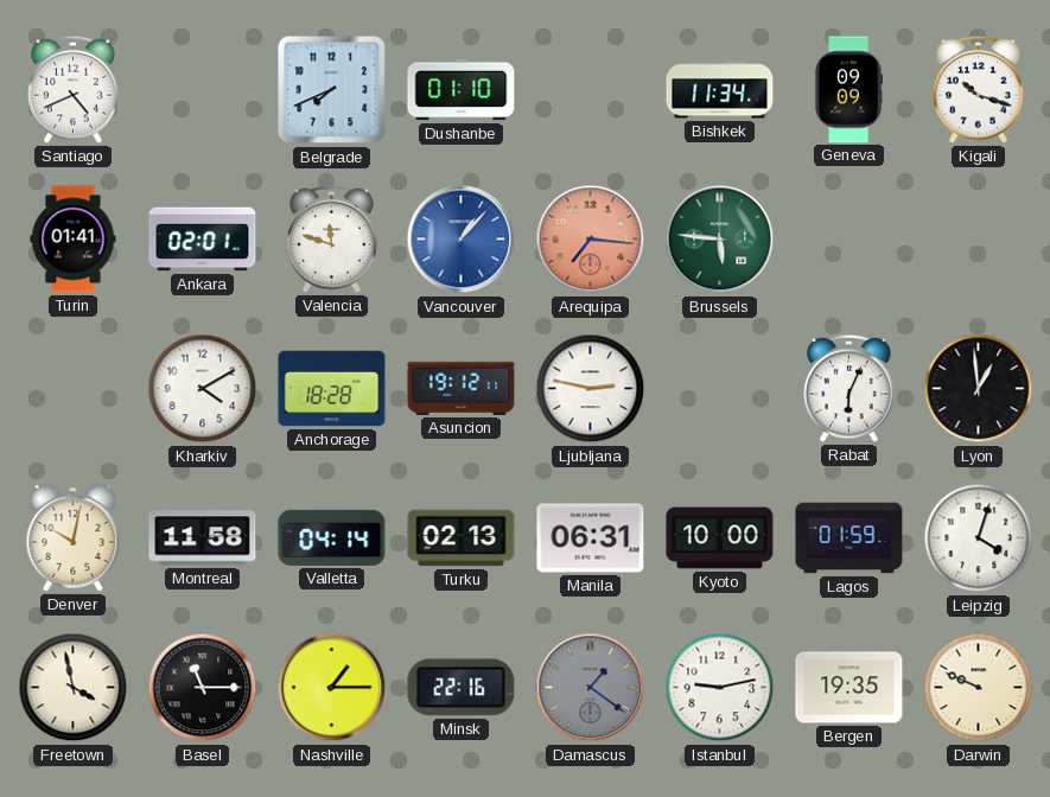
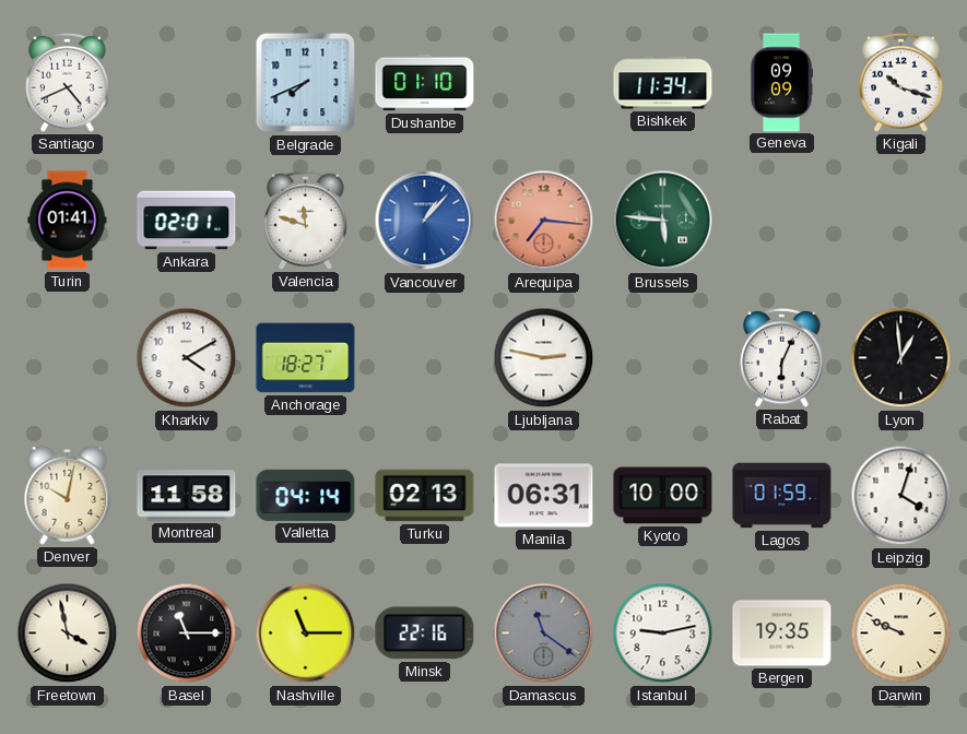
Anchorage: 18:28 -> 18:27 (306, 358)
Asuncion: 19:12 -> none (462, 388)
Nashville: 1:15 -> 11:15 (306, 634)
Damascus: 1:21 -> 11:21 (544, 634)
